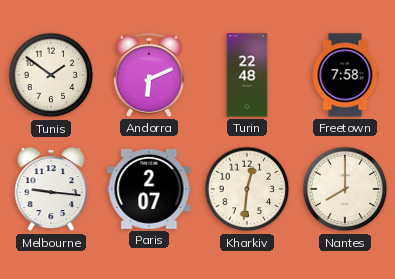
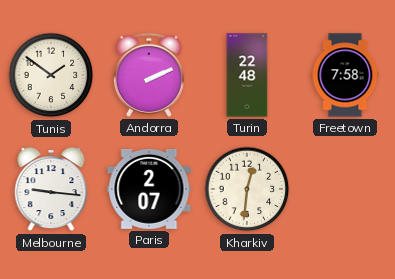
Andorra: 6:11 -> 2:11 (149, 75)
Nantes: 8:00 -> none (345, 189)
